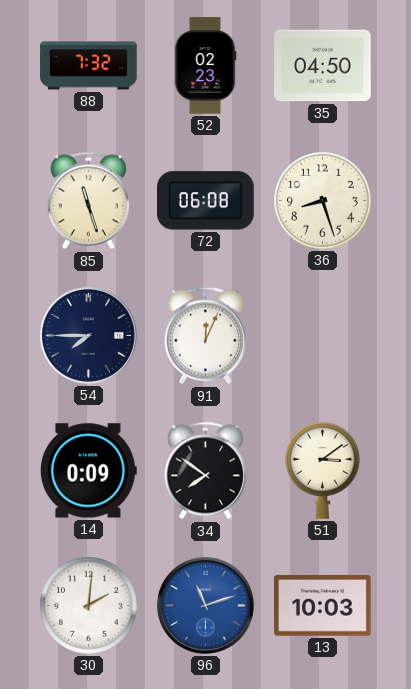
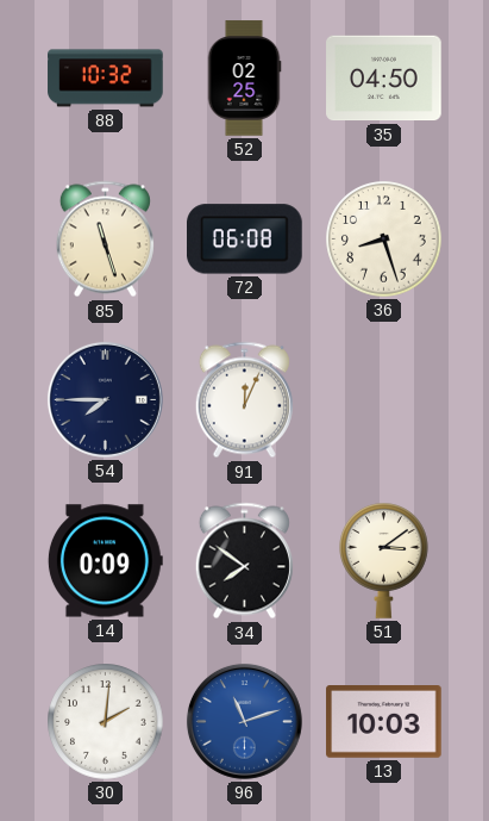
88: 7:32 -> 10:32 (106, 79)
52: 02:23 -> 02:25 (244, 79)
